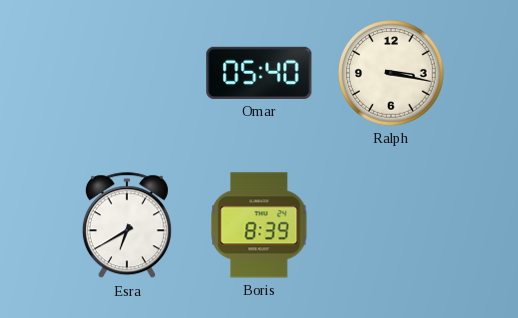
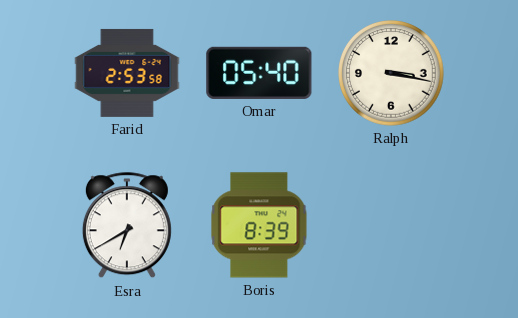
Farid: none -> 2:53 (127, 73)
